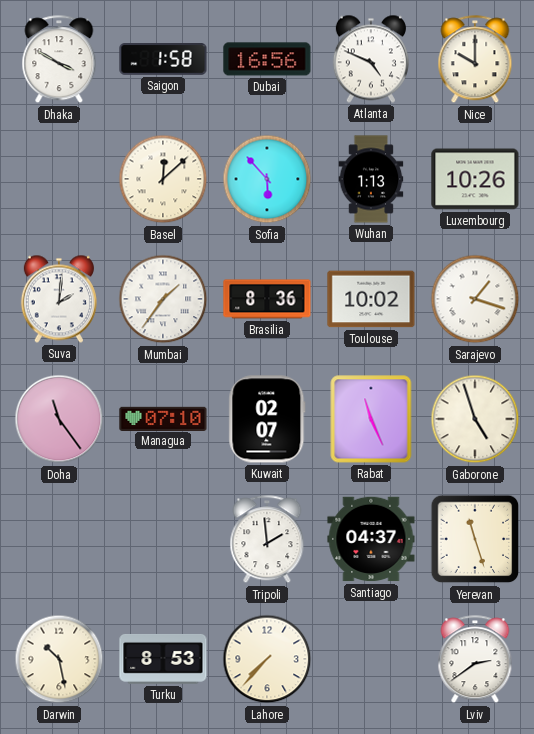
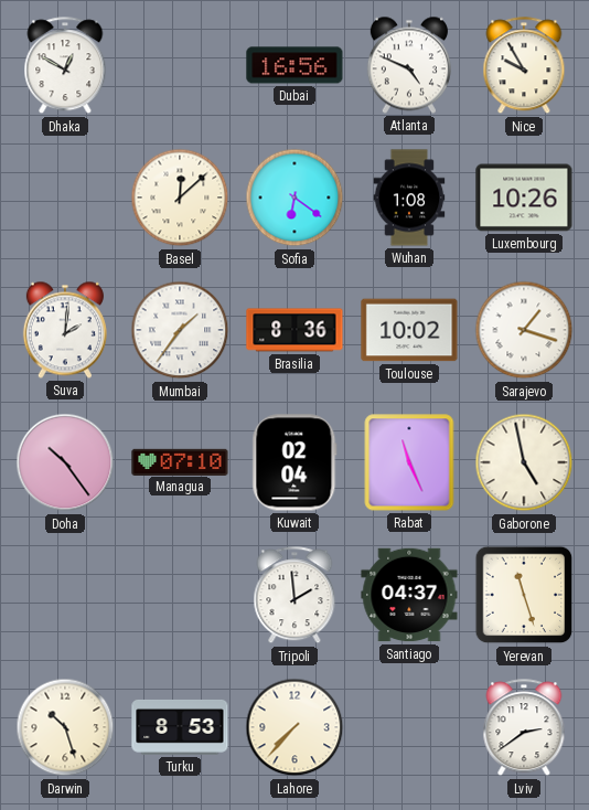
Dhaka: 3:50 -> 12:50 (65, 66)
Saigon: 1:58 -> none (163, 60)
Nice: 10:00 -> 9:55 (524, 66)
Sofia: 5:53 -> 6:21 (294, 198)
Wuhan: 1:13 -> 1:08 (409, 198)
Doha: 11:24 -> 10:24 (65, 462)
Kuwait: 02:07 -> 02:04 (294, 462)
Gaborone: 4:57 -> 4:58 (524, 462)
Darwin: 10:28 -> 10:27 (65, 727)
